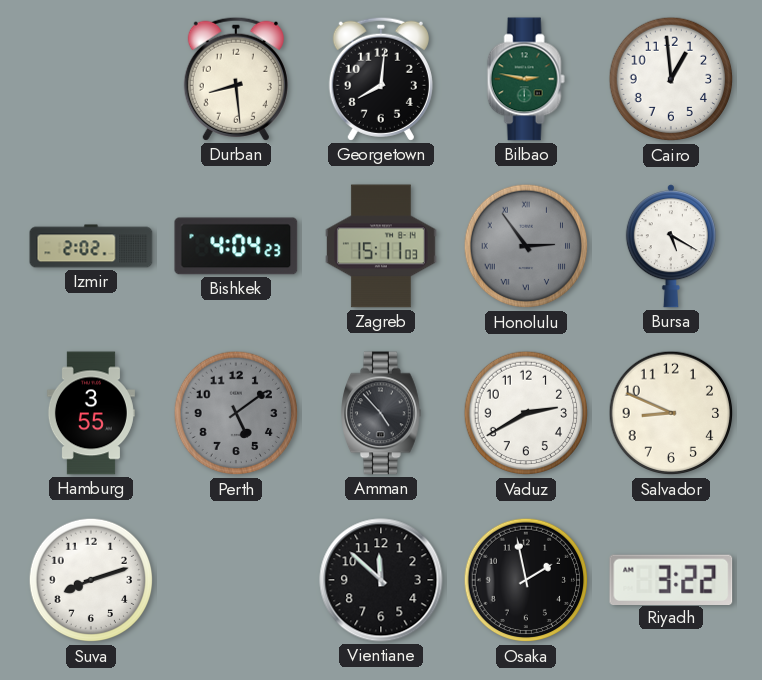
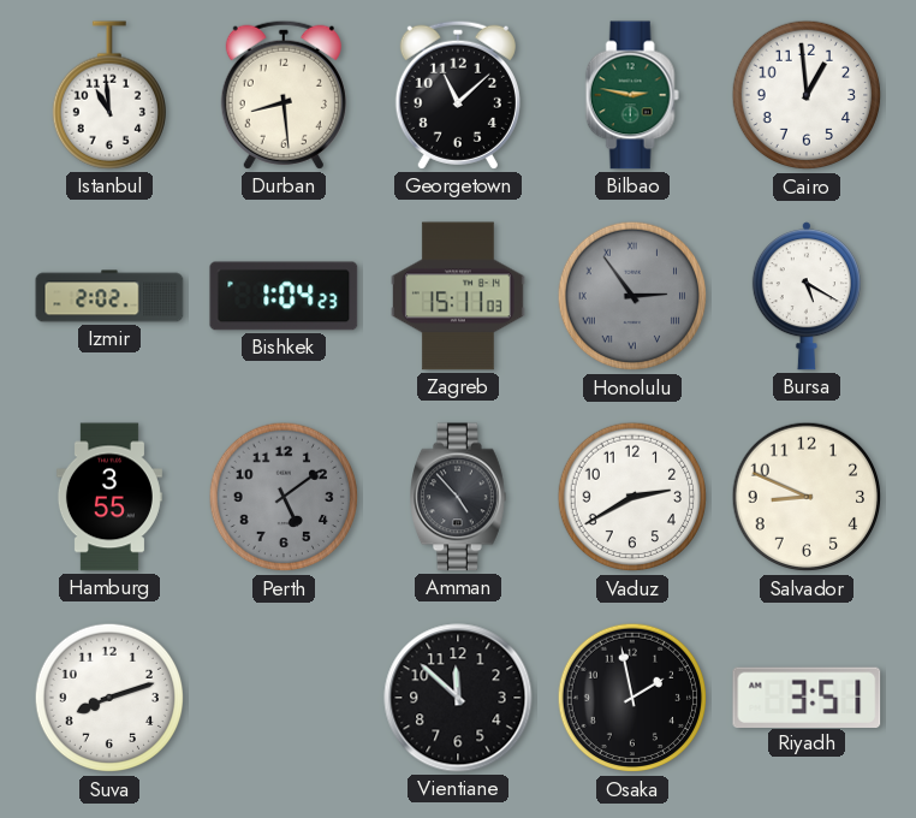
Istanbul: none -> 10:59 (108, 95)
Georgetown: 8:01 -> 11:08 (458, 95)
Bishkek: 4:04 -> 1:04 (284, 296)
Riyadh: 3:22 -> 3:51 (807, 697)
